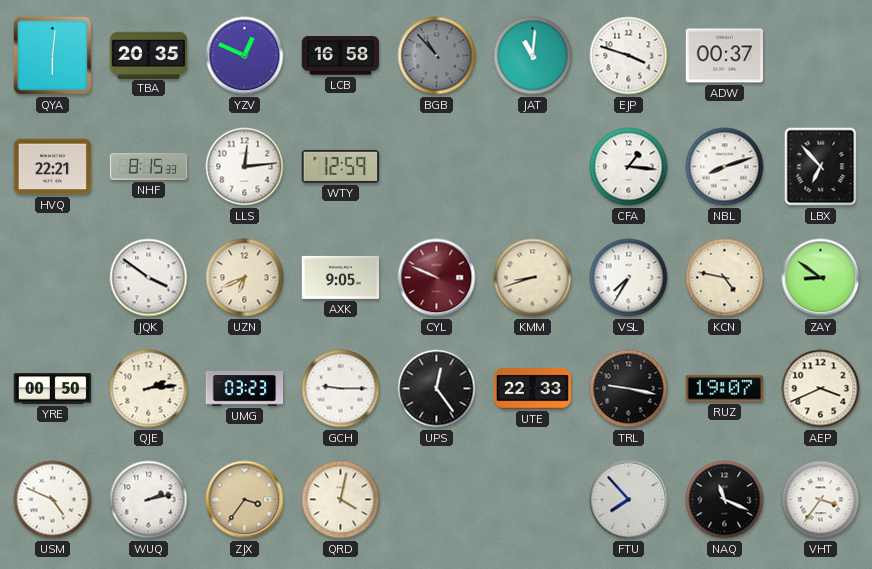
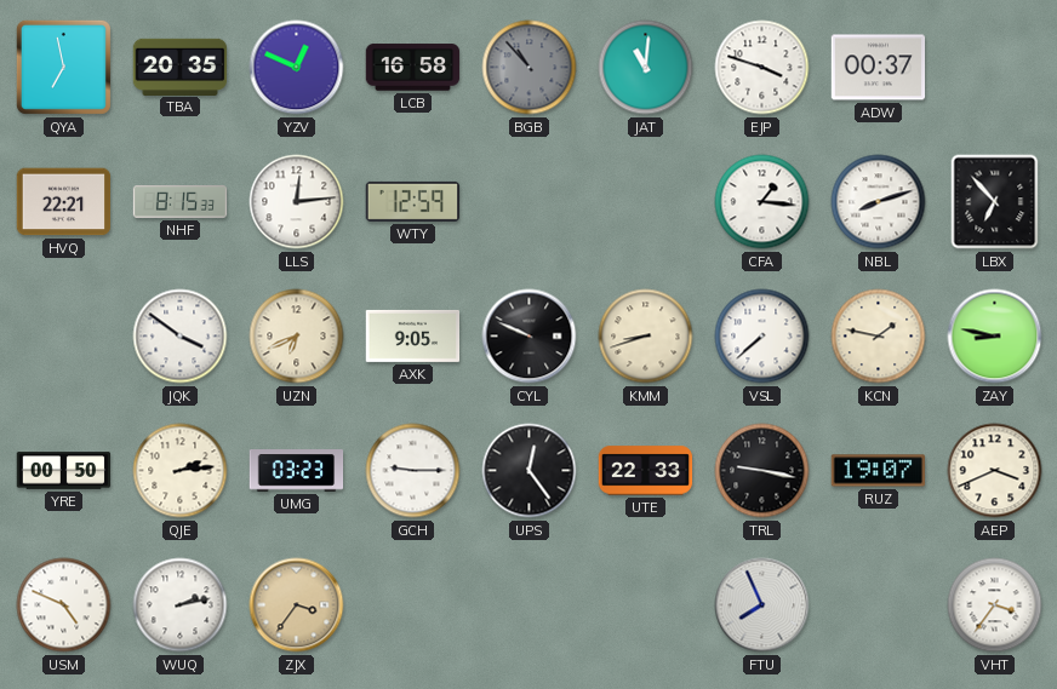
QYA: 6:01 -> 6:58 (63, 67)
CYL dial: burgundy -> black (530, 337)
VSL: 7:35 -> 7:38 (762, 337)
KCN: 4:47 -> 1:47 (879, 337)
ZAY: 8:51 -> 8:47 (995, 337)
QRD: 4:02 -> none (341, 500)
FTU: 7:53 -> 7:56 (762, 605)
NAQ: 11:19 -> none (725, 500)
